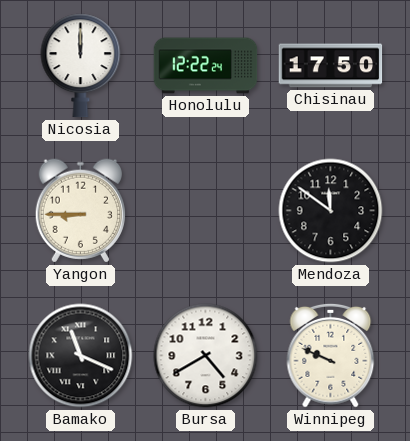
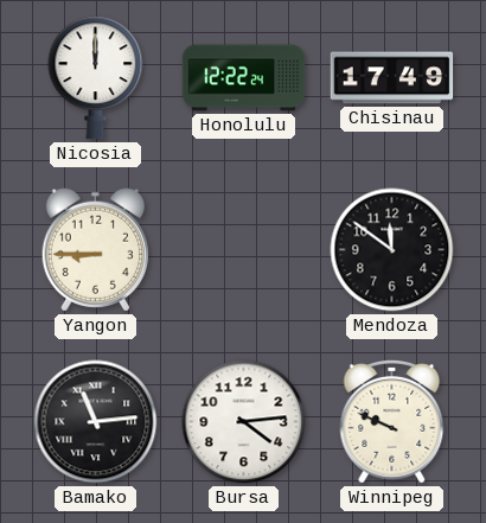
Chisinau: 17:50 -> 17:49 (392, 78)
Bamako: 11:19 -> 11:14 (96, 422)
Bursa: 4:40 -> 4:14 (244, 422)
